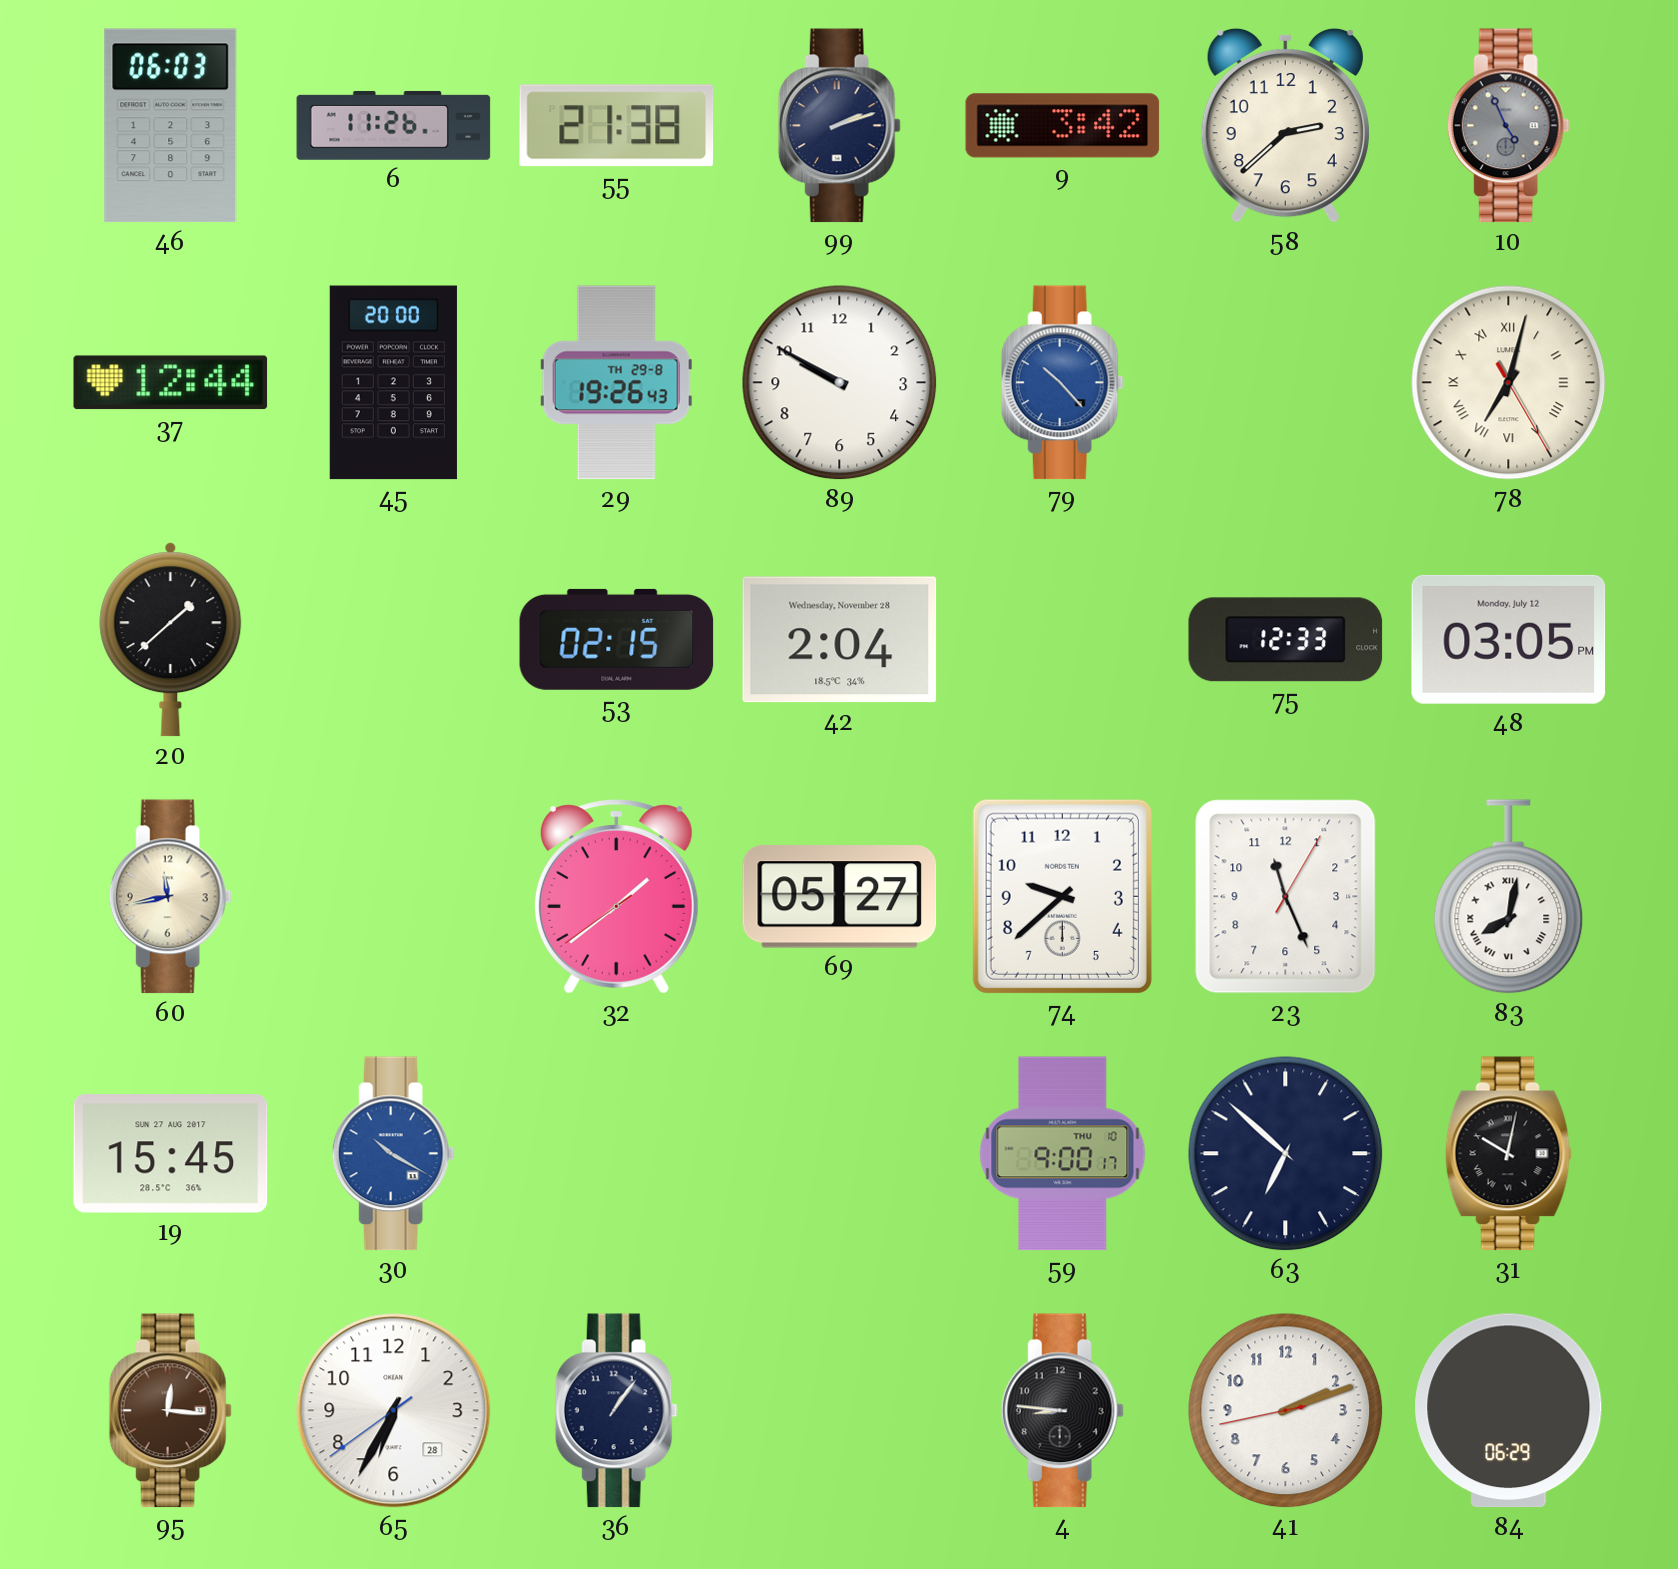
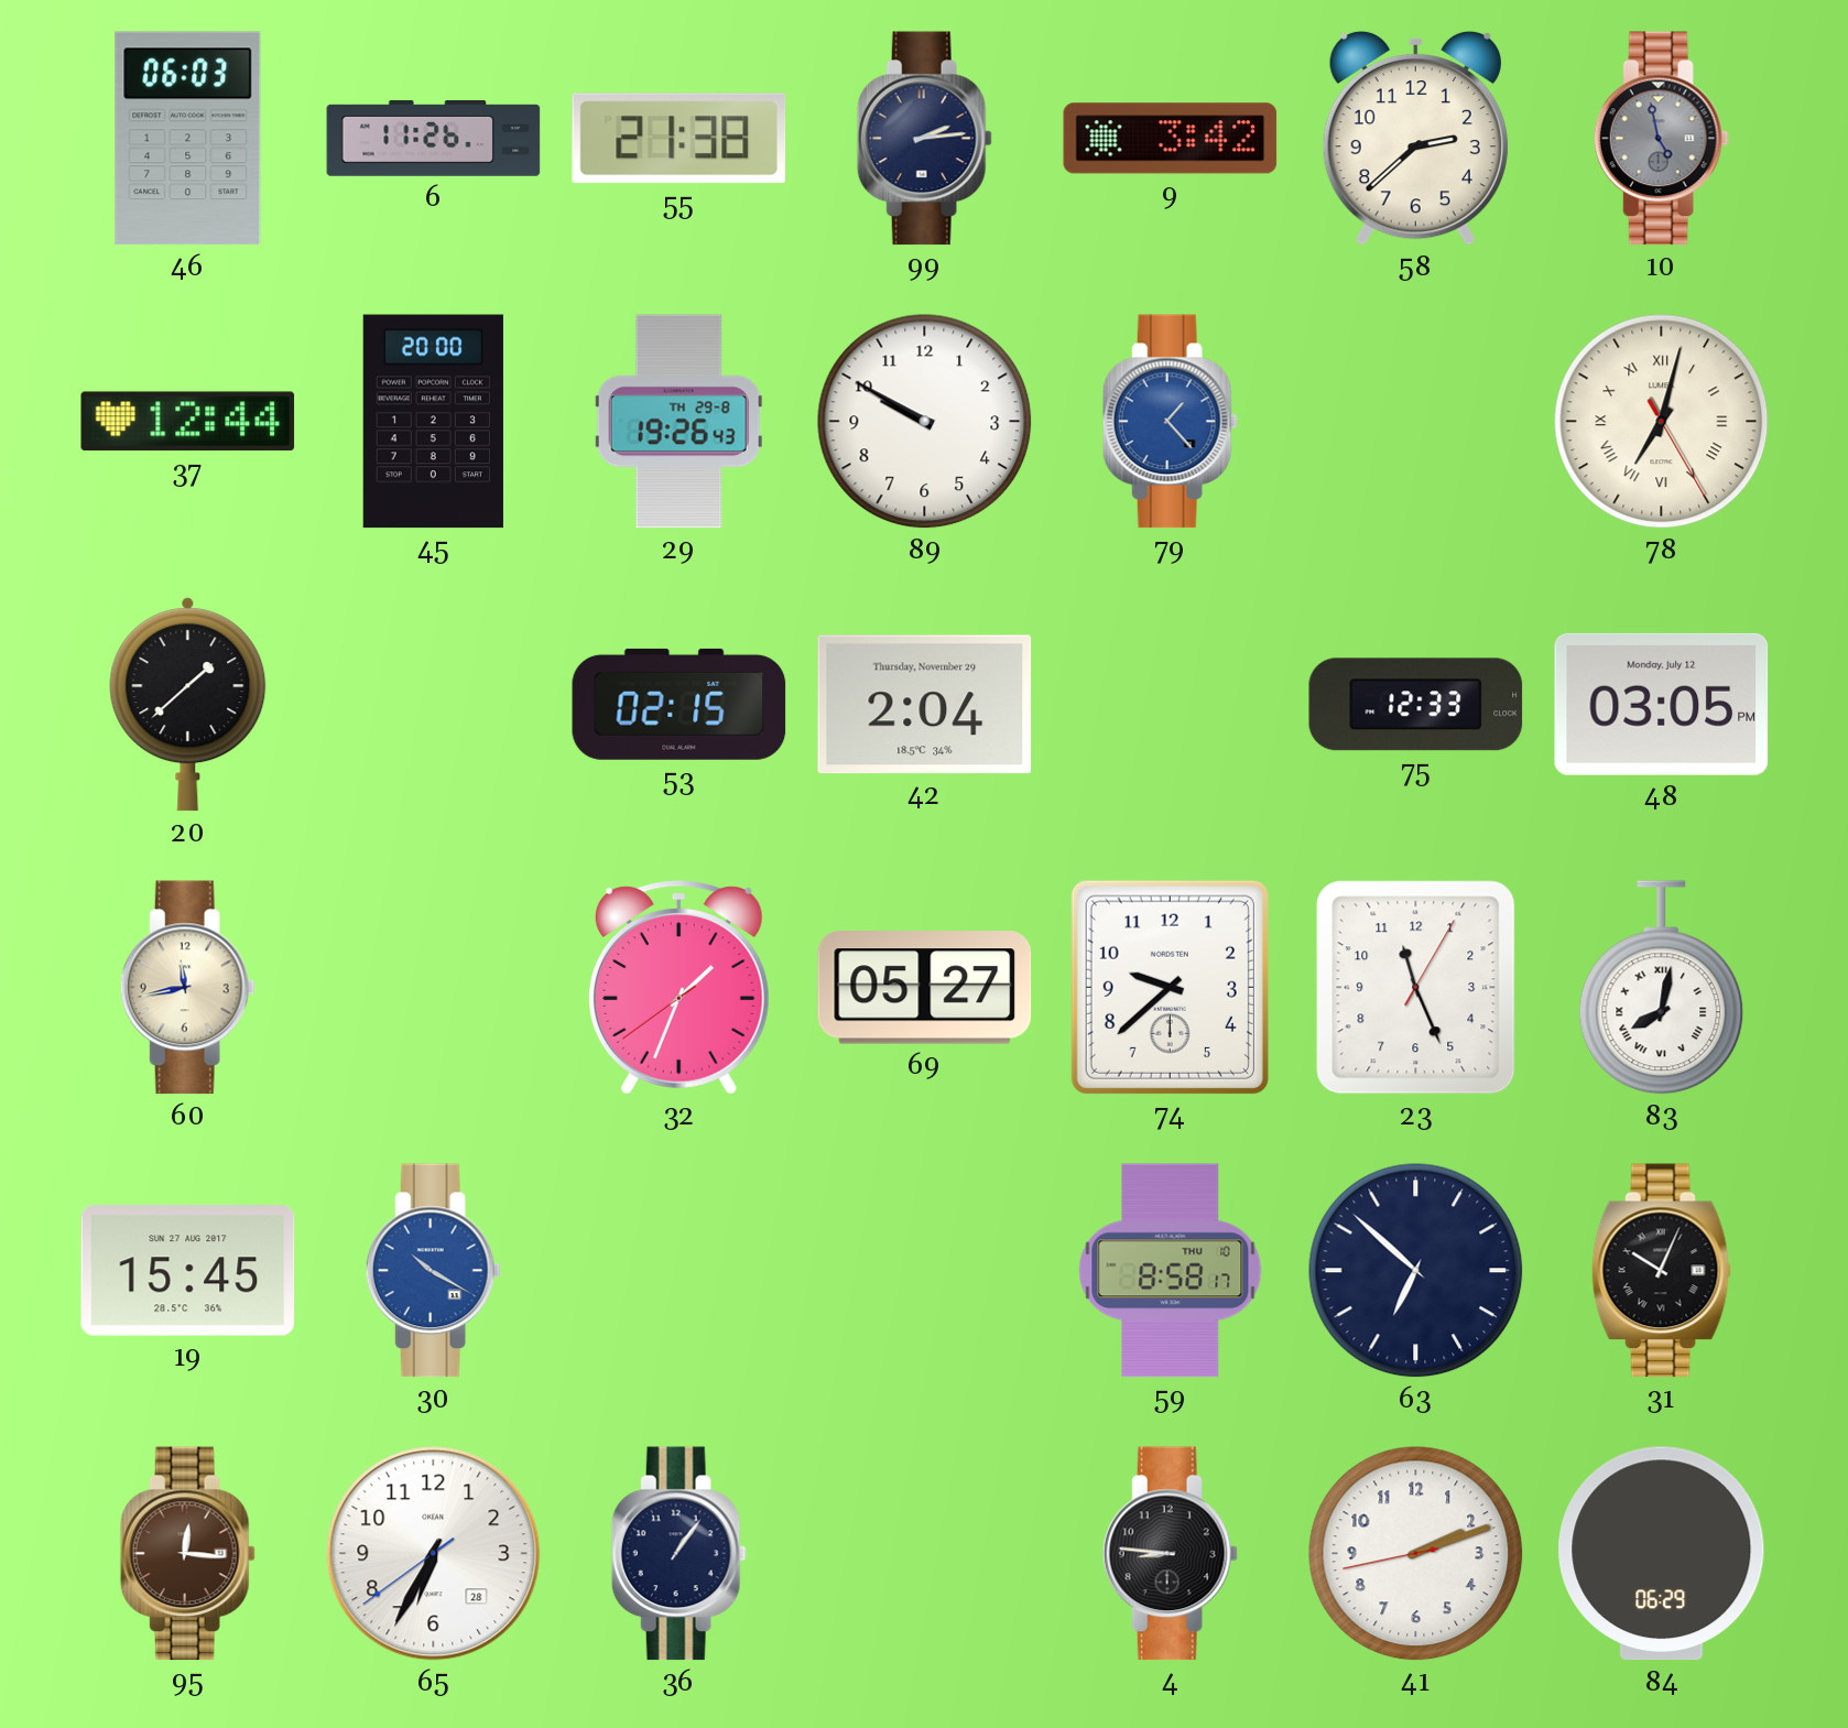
99: 2:12 -> 2:14 (924, 139)
10: 4:56 -> 4:58 (1661, 139)
79: 10:23 -> 1:23 (1170, 422)
42 date: Wednesday, November 28 -> Thursday, November 29 (925, 705)
32: 1:38 -> 1:33 (678, 988)
59: 9:00 -> 8:58 (1171, 1271)
31: 10:02 -> 10:04 (1661, 1271)
